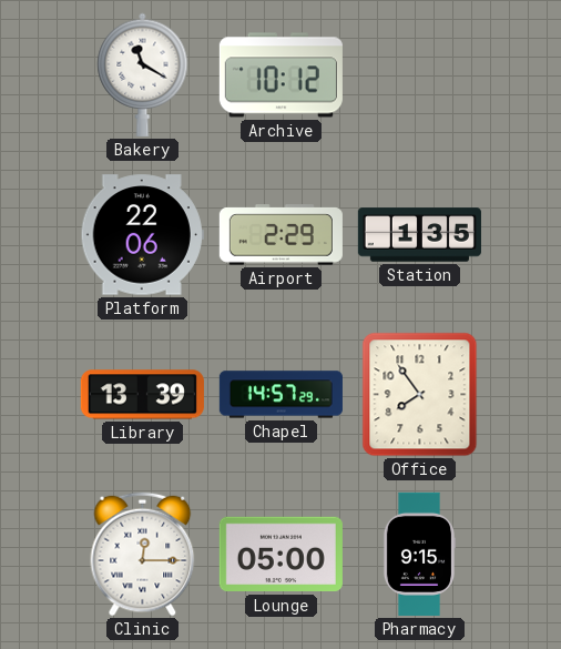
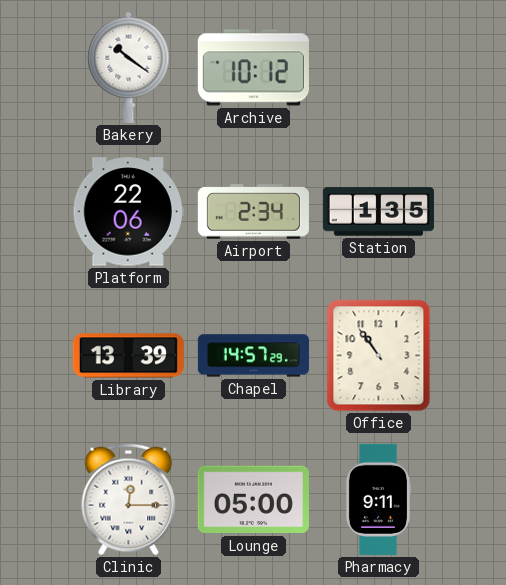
Bakery: 11:20 -> 10:21 (129, 67)
Airport: 2:29 -> 2:34 (253, 212)
Office: 7:54 -> 10:54 (379, 356)
Pharmacy: 9:15 -> 9:11 (377, 499)
